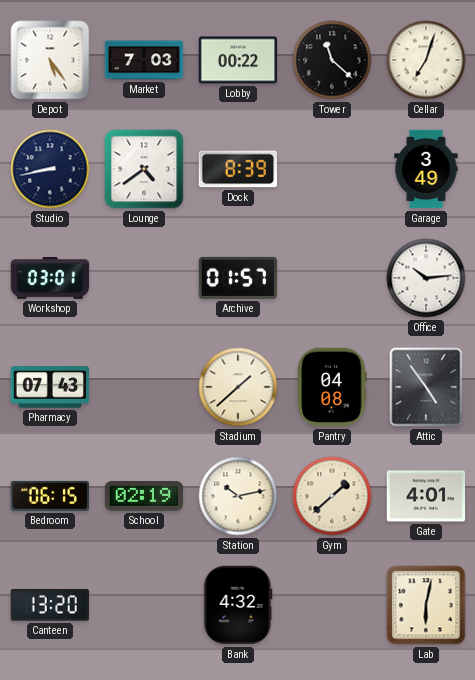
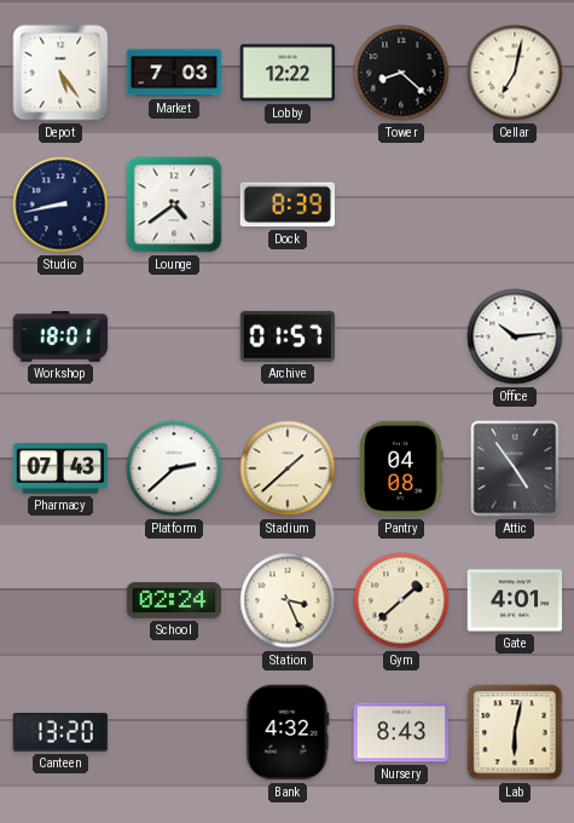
Lobby: 00:22 -> 12:22 (288, 73)
Tower: 11:22 -> 8:22 (401, 73)
Cellar: 7:03 -> 7:02 (515, 73)
Garage: 3:49 -> none (426, 169)
Workshop: 03:01 -> 18:01 (60, 336)
Platform: none -> 2:38 (174, 468)
Bedroom: 06:15 -> none (49, 496)
School: 02:19 -> 02:24 (174, 602)
Station: 10:13 -> 3:26 (288, 600)
Nursery: none -> 8:43 (401, 732)
